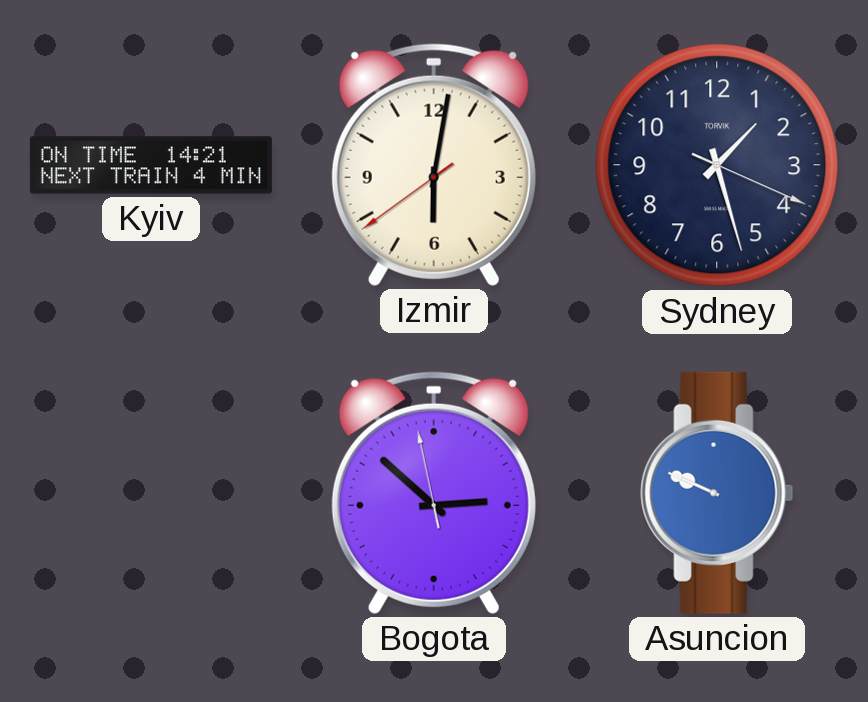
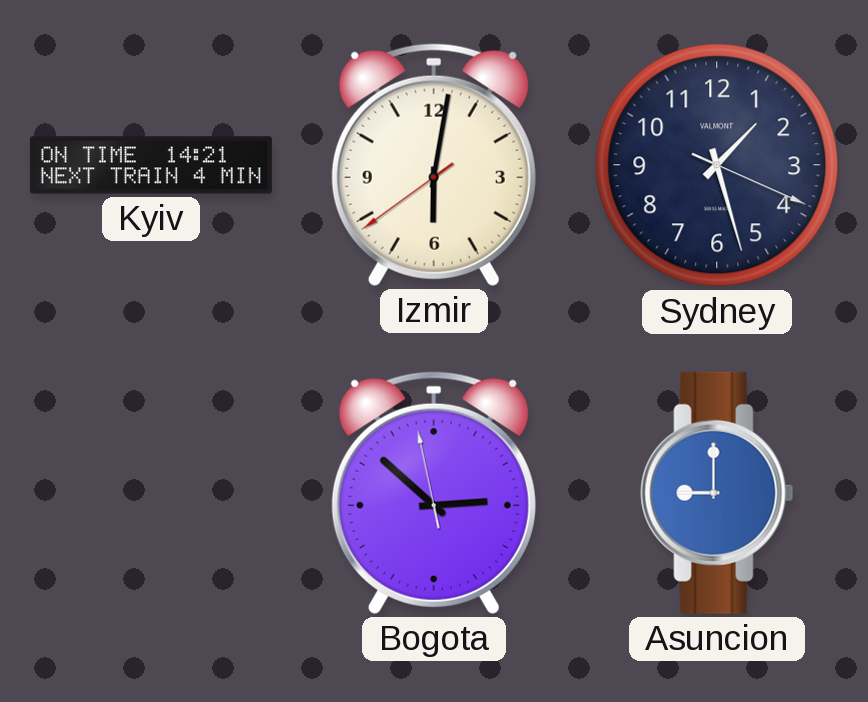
Sydney brand: TORVIK -> VALMONT (717, 165)
Asuncion: 9:49 -> 9:00 (717, 493)
